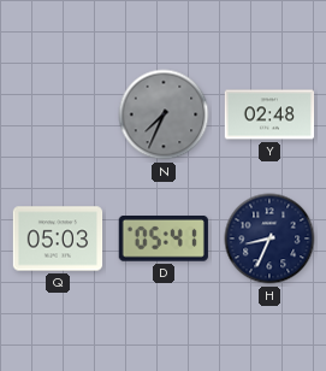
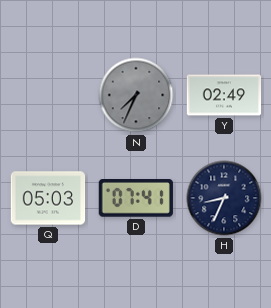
Y: 02:48 -> 02:49 (224, 95)
D: 05:41 -> 07:41 (136, 199)
